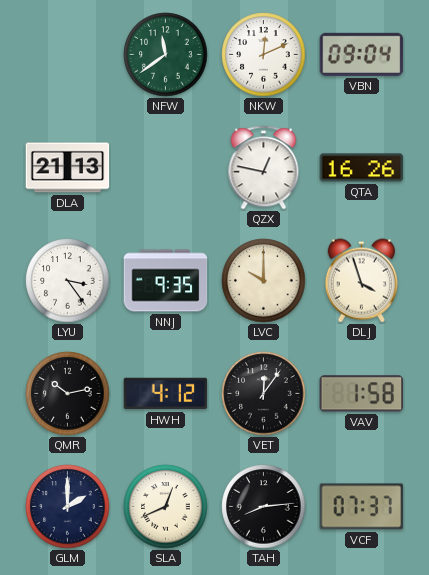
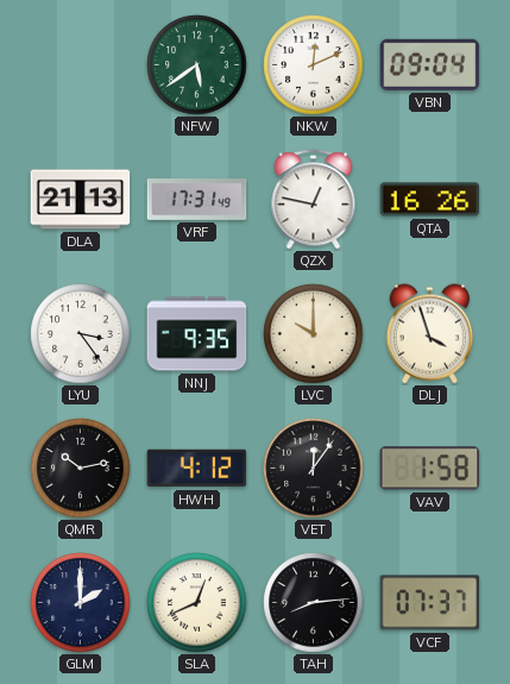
NFW: 11:39 -> 5:39 (197, 65)
VRF: none -> 17:31 (197, 200)
